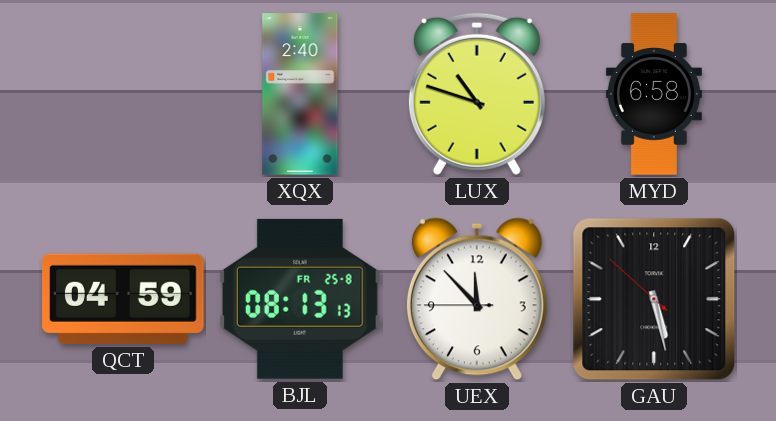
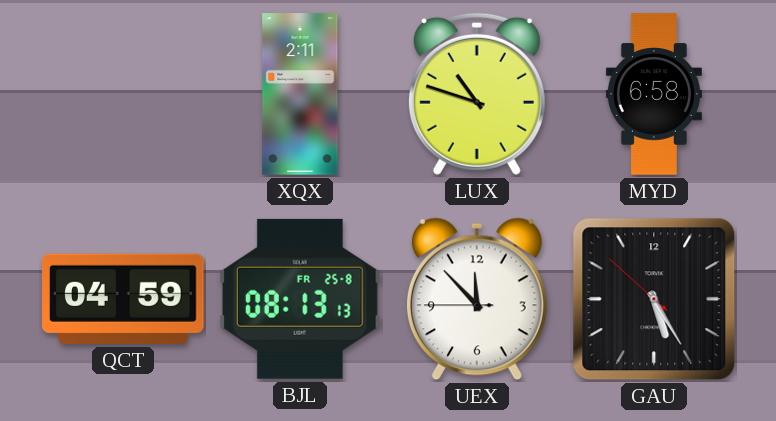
XQX: 2:40 -> 2:11 (300, 94)
GAU: 5:27 -> 5:24 (654, 299)
